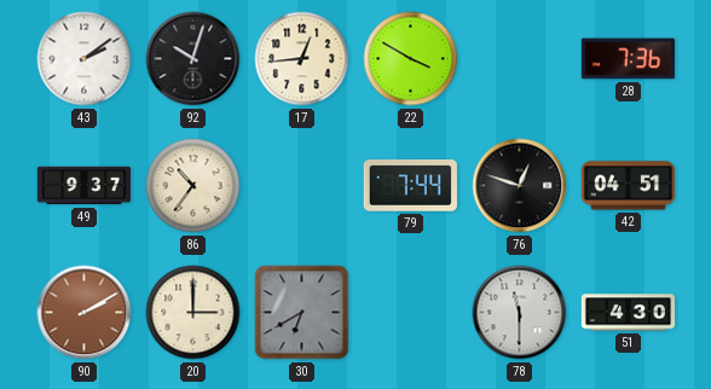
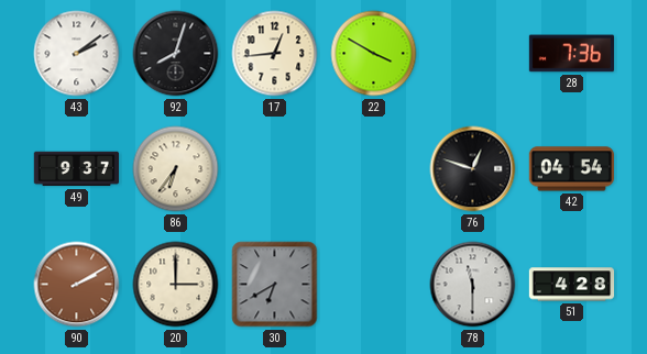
92: 10:03 -> 8:03 (176, 54)
86: 10:36 -> 6:36 (176, 169)
79: 7:44 -> none (410, 186)
42: 04:51 -> 04:54 (571, 169)
51: 4:30 -> 4:28 (572, 285)
